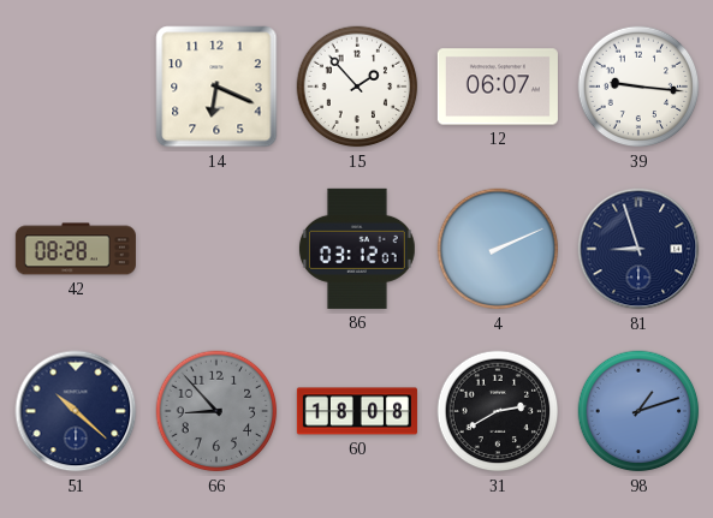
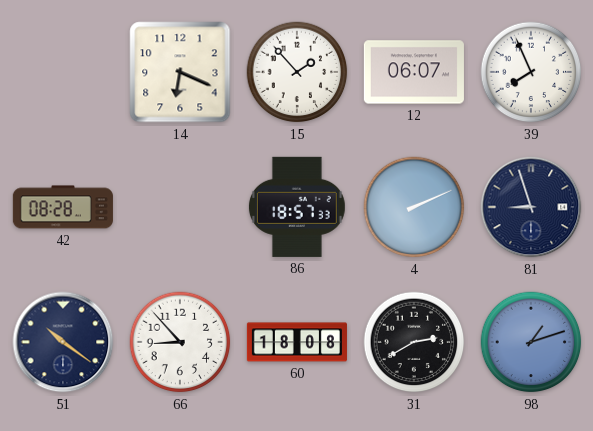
39: 9:16 -> 7:56 (531, 72)
86: 03:12 -> 18:57 (297, 207)
51: 10:22 -> 10:21 (63, 342)
66 dial: grey -> white (180, 342)
